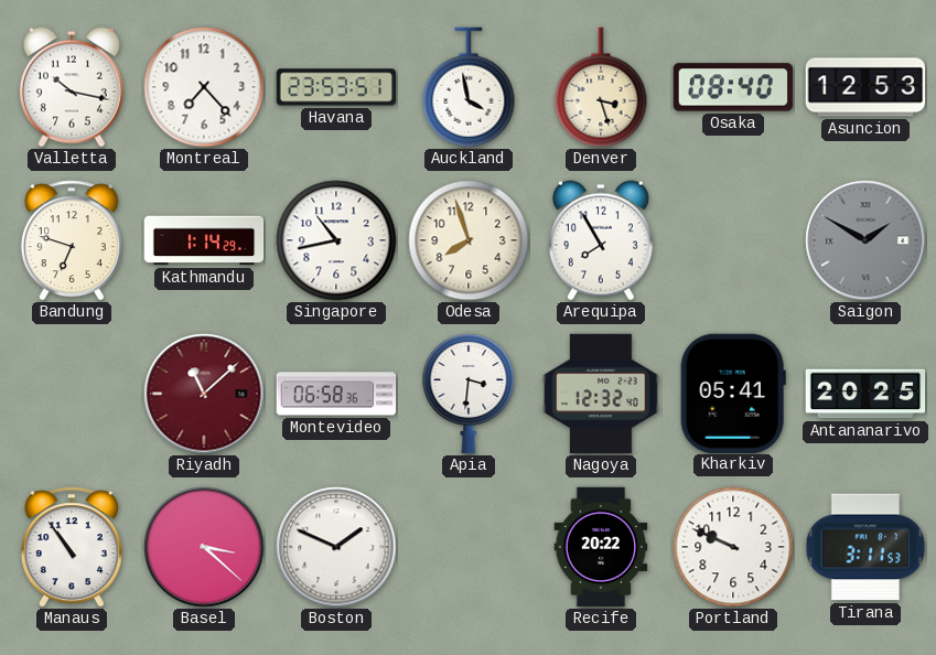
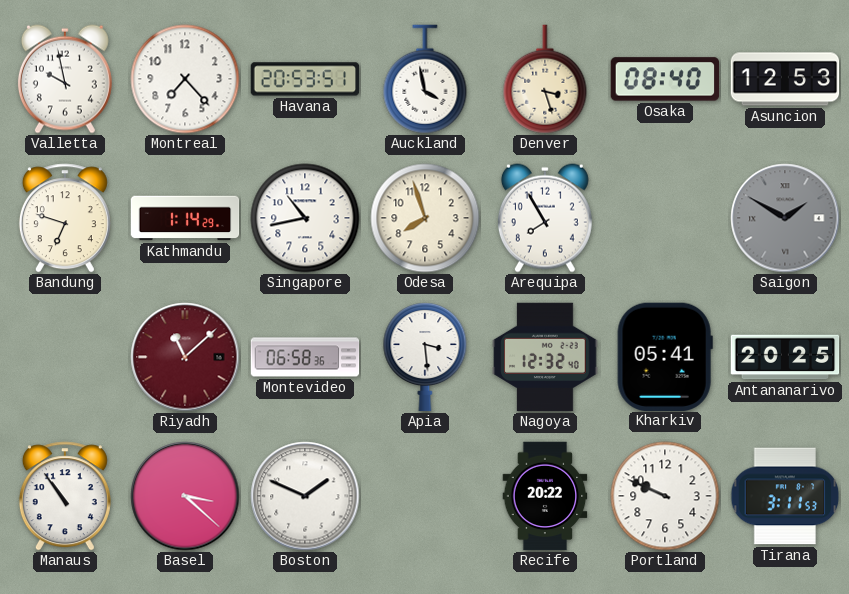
Valletta: 10:17 -> 9:58 (65, 79)
Havana: 23:53 -> 20:53 (305, 79)
Apia: 3:31 -> 3:29 (425, 358)
